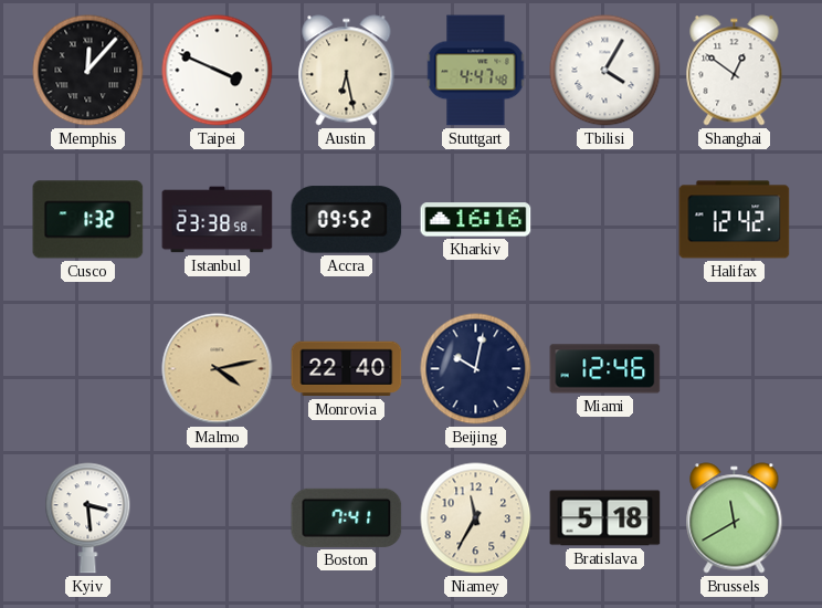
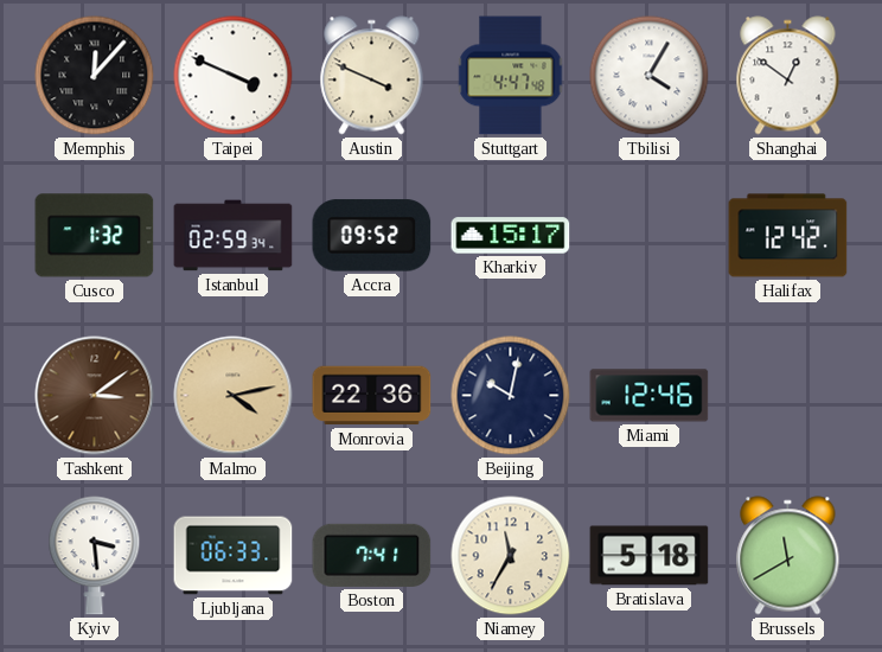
Austin: 6:28 -> 3:49 (372, 76)
Istanbul: 23:38 -> 02:59 (234, 236)
Kharkiv: 16:16 -> 15:17 (511, 236)
Tashkent: none -> 3:09 (95, 396)
Monrovia: 22:40 -> 22:36 (372, 396)
Ljubljana: none -> 06:33 (234, 556)
